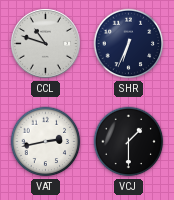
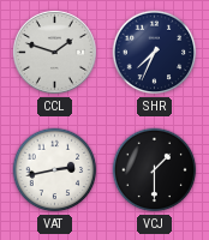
CCL: 10:48 -> 1:48 (54, 52)
SHR: 6:34 -> 7:34 (155, 53)
